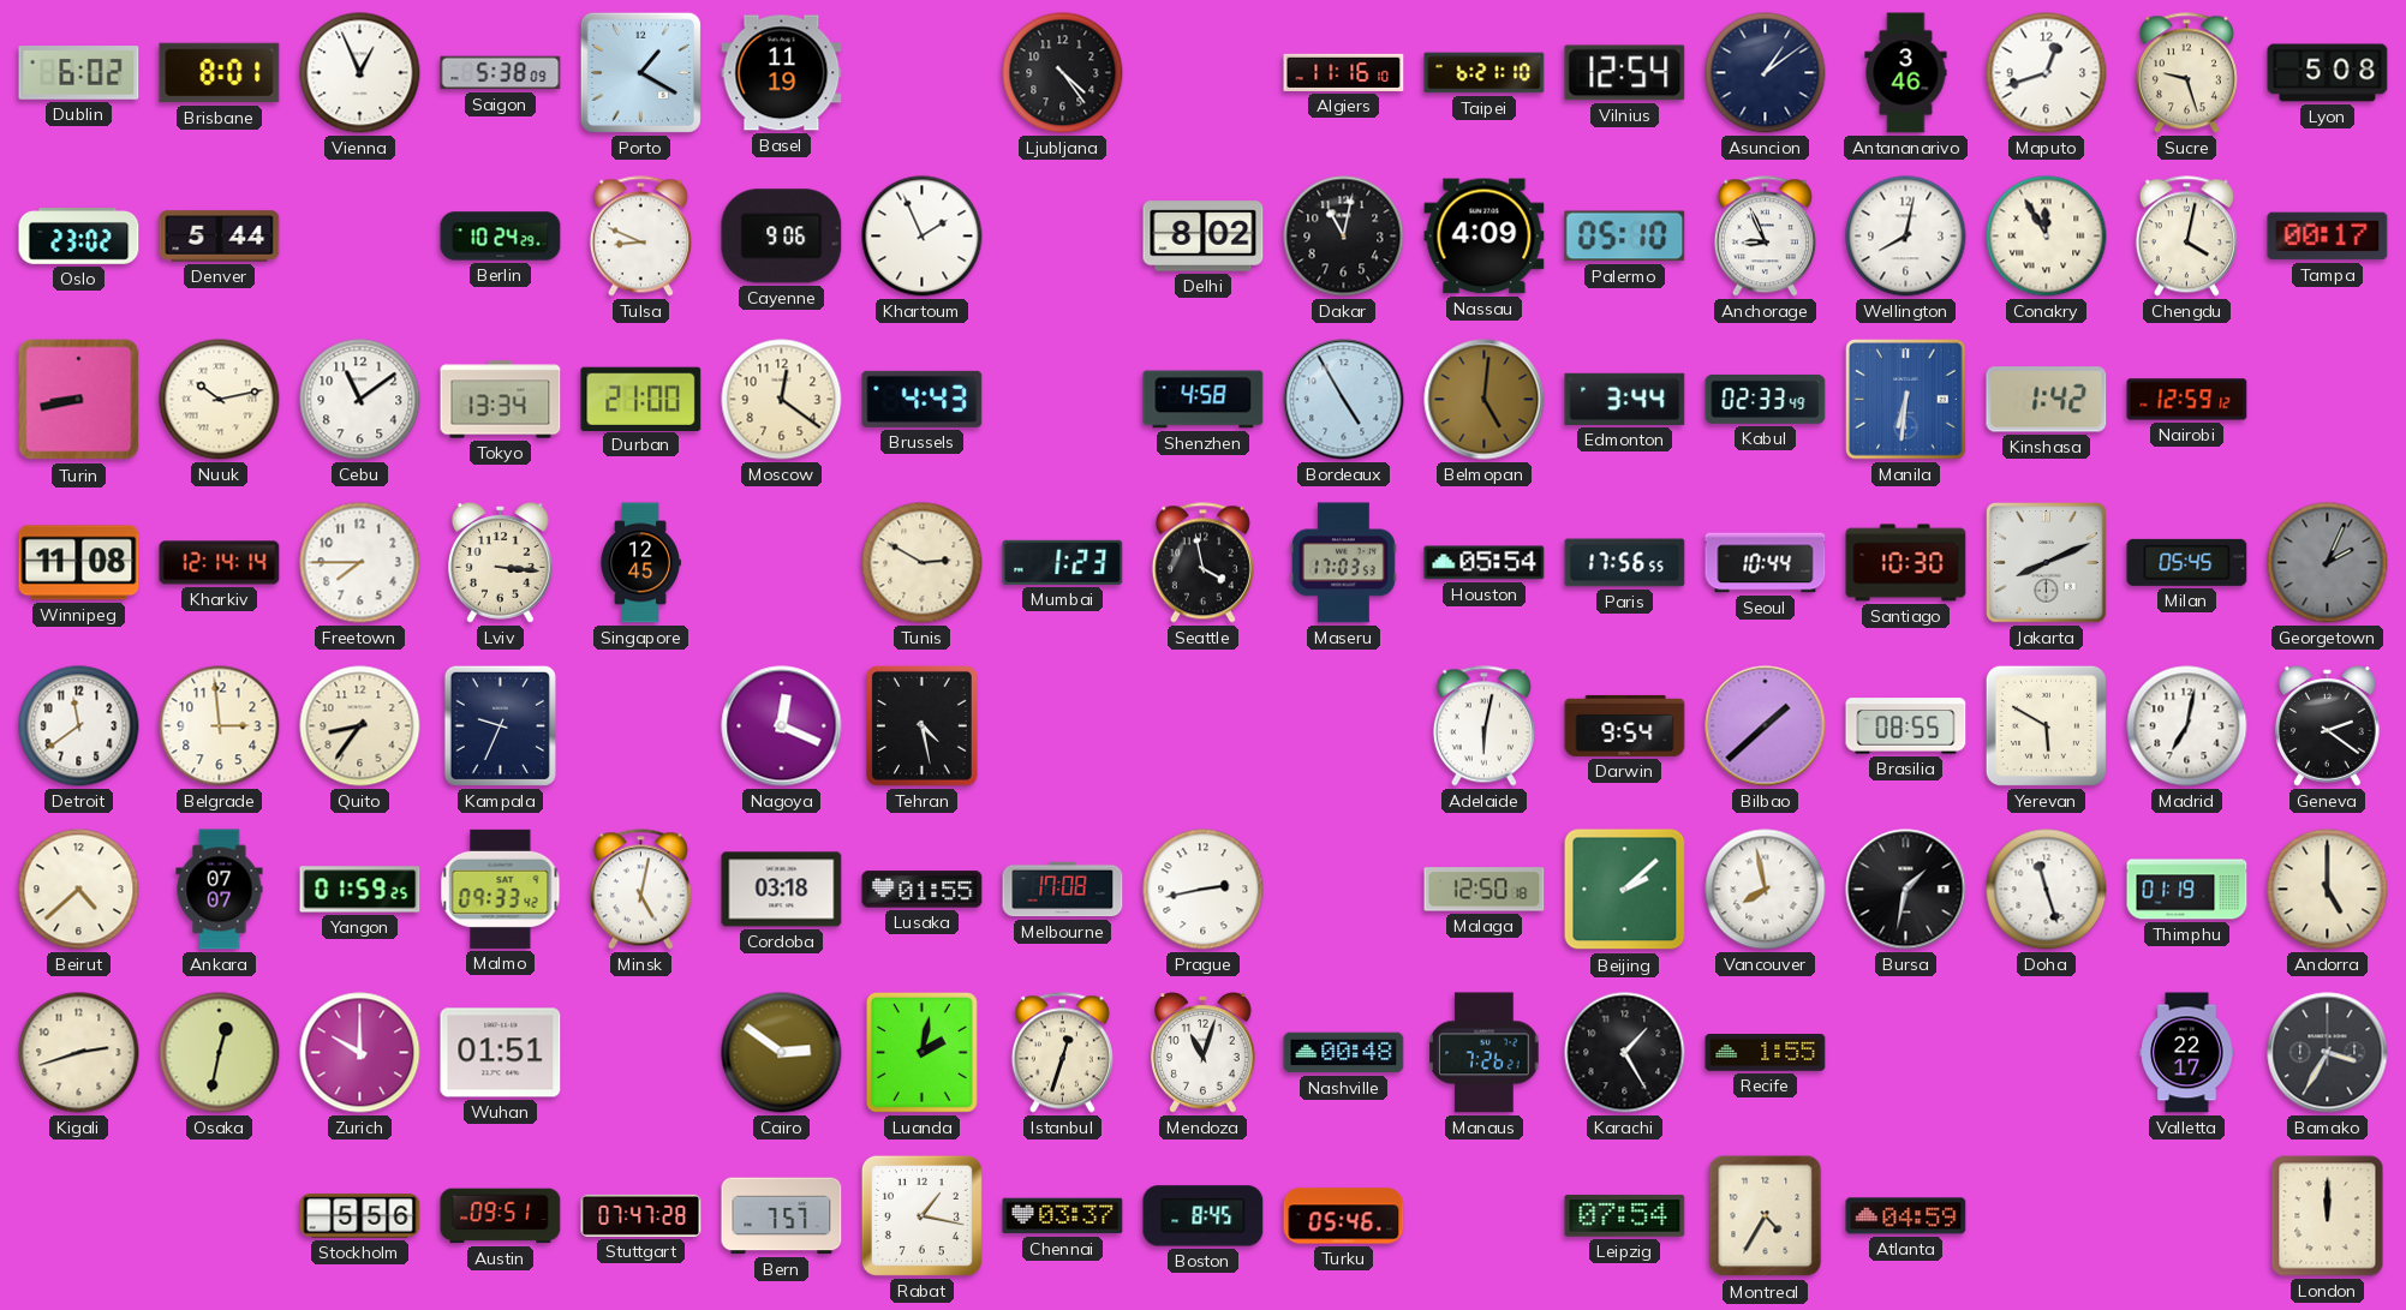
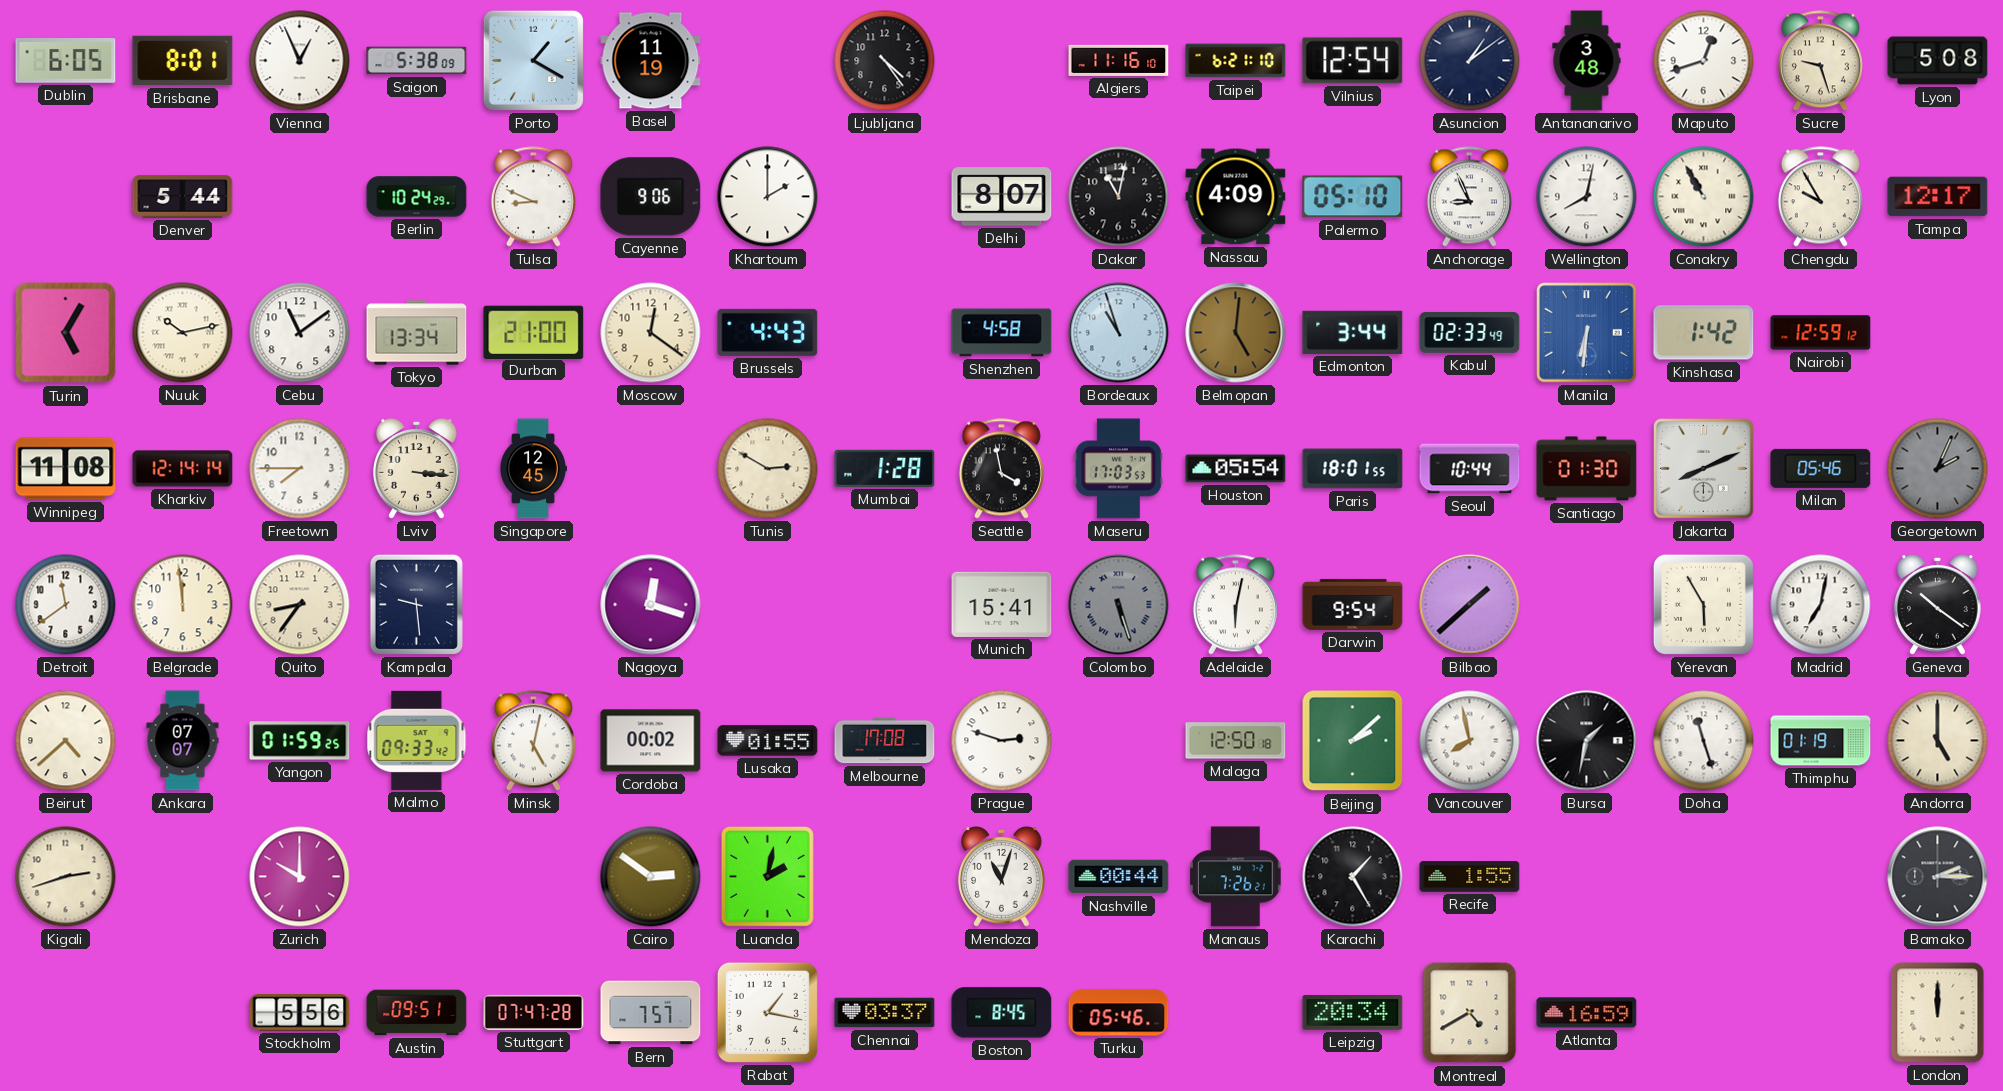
Dublin: 6:02 -> 6:05 (66, 61)
Antananarivo: 3:46 -> 3:48 (1587, 61)
Oslo: 23:02 -> none (79, 237)
Khartoum: 1:56 -> 2:00 (768, 197)
Delhi: 8:02 -> 8:07 (1002, 197)
Conakry: 11:55 -> 10:55 (1704, 197)
Chengdu: 4:02 -> 9:55 (1820, 197)
Tampa: 00:17 -> 12:17 (1938, 197)
Turin: 8:43 -> 5:05 (66, 333)
Bordeaux: 4:55 -> 10:57 (1119, 333)
Mumbai: 1:23 -> 1:28 (885, 468)
Paris: 17:56 -> 18:01 (1353, 469)
Santiago: 10:30 -> 01:30 (1587, 469)
Milan: 05:45 -> 05:46 (1821, 468)
Belgrade: 2:59 -> 11:59 (183, 605)
Kampala: 9:34 -> 9:29 (416, 604)
Nagoya: 12:19 -> 12:18 (651, 605)
Tehran: 4:28 -> none (921, 725)
Munich: none -> 15:41 (1002, 604)
Colombo: none -> 5:27 (1119, 605)
Brasilia: 08:55 -> none (1906, 726)
Yerevan: 5:50 -> 5:55 (1703, 604)
Geneva: 2:21 -> 10:21 (1938, 605)
Cordoba: 03:18 -> 00:02 (651, 741)
Prague: 2:43 -> 2:48 (1002, 741)
Osaka: 12:32 -> none (220, 1053)
Wuhan: 01:51 -> none (501, 1053)
Istanbul: 12:33 -> none (1062, 1053)
Nashville: 00:48 -> 00:44 (1119, 877)
Valletta: 22:17 -> none (2187, 1053)
Bamako: 3:35 -> 2:15 (1938, 877)
Leipzig: 07:54 -> 20:34 (1353, 1013)
Montreal: 4:35 -> 4:40 (1470, 1013)
Atlanta: 04:59 -> 16:59 (1587, 1013)
